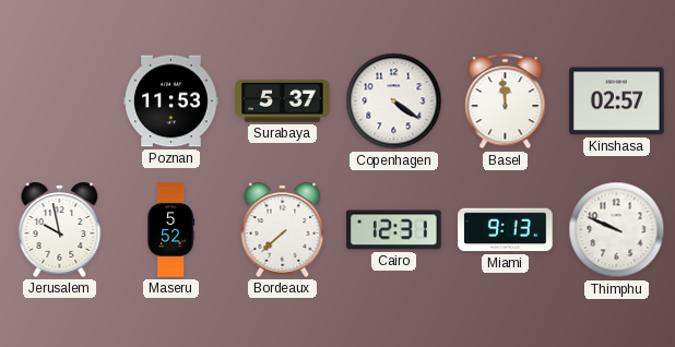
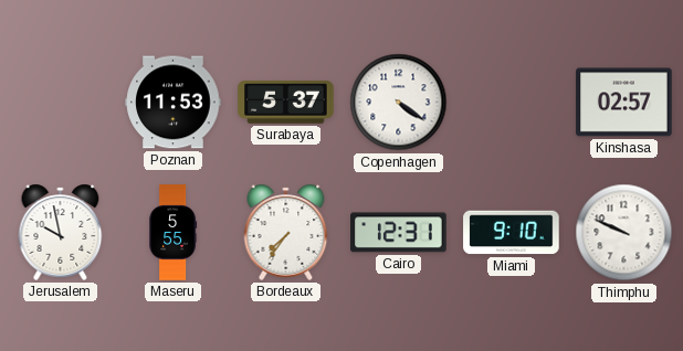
Basel: 11:59 -> none (506, 101)
Maseru: 5:52 -> 5:55 (174, 233)
Bordeaux: 7:38 -> 7:36 (286, 232)
Miami: 9:13 -> 9:10 (512, 233)
